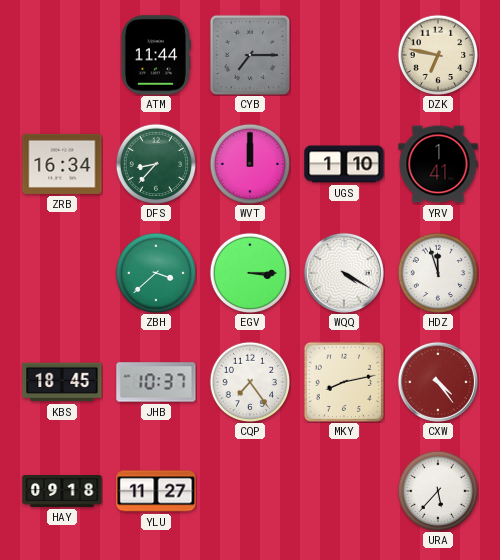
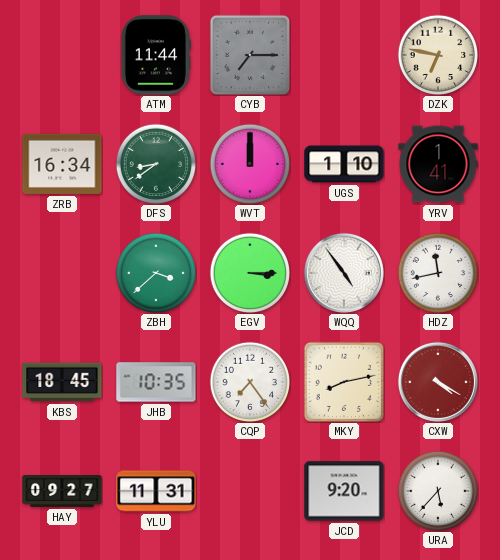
DFS: 8:37 -> 8:39 (156, 164)
WQQ: 4:20 -> 4:54 (344, 273)
HDZ: 11:57 -> 11:43 (438, 273)
JHB: 10:37 -> 10:35 (156, 382)
CXW: 4:24 -> 4:20 (438, 382)
HAY: 09:18 -> 09:27 (62, 491)
YLU: 11:27 -> 11:31 (156, 491)
JCD: none -> 9:20 (344, 491)
